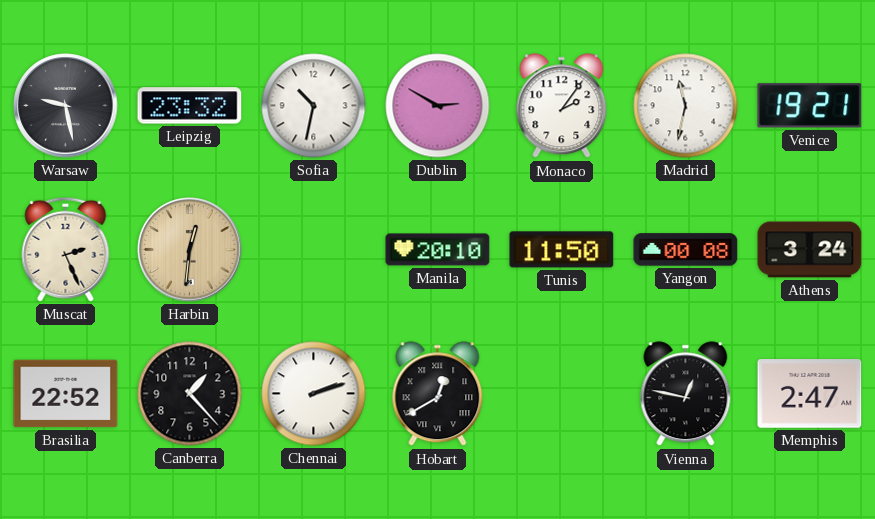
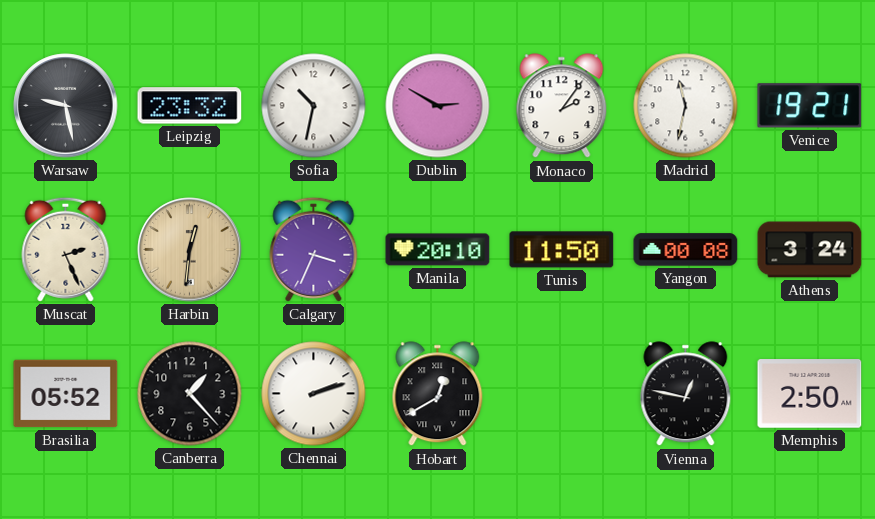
Calgary: none -> 3:34 (314, 249)
Brasilia: 22:52 -> 05:52 (66, 394)
Memphis: 2:47 -> 2:50 (810, 394)
